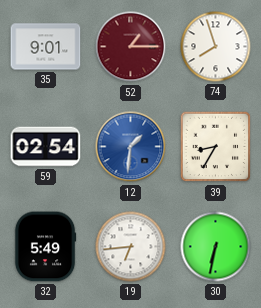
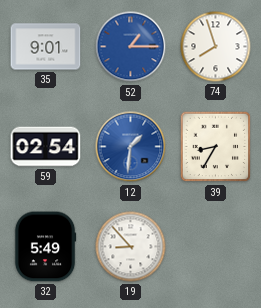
52 dial: burgundy -> blue (131, 47)
19: 6:44 -> 8:53 (131, 247)
30: 6:32 -> none (216, 247)
